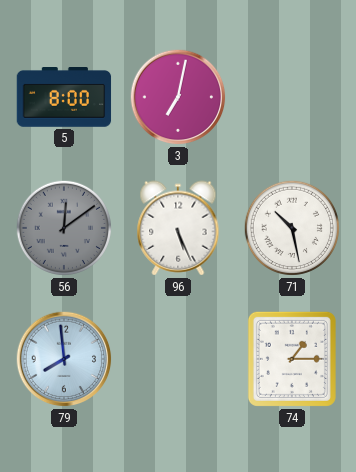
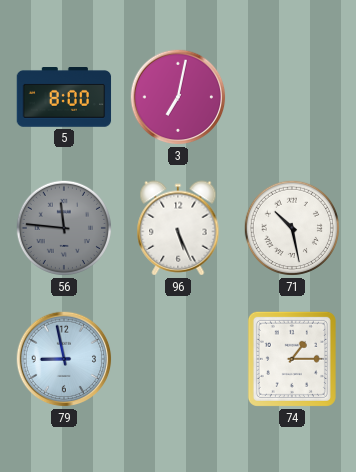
56: 12:09 -> 11:46 (64, 228)
79: 7:59 -> 8:58 (64, 359)
